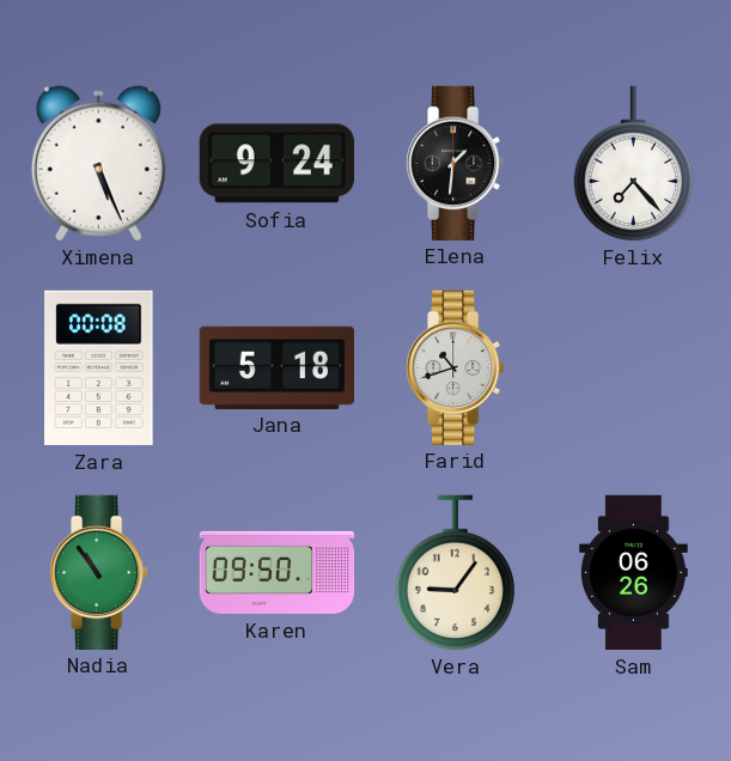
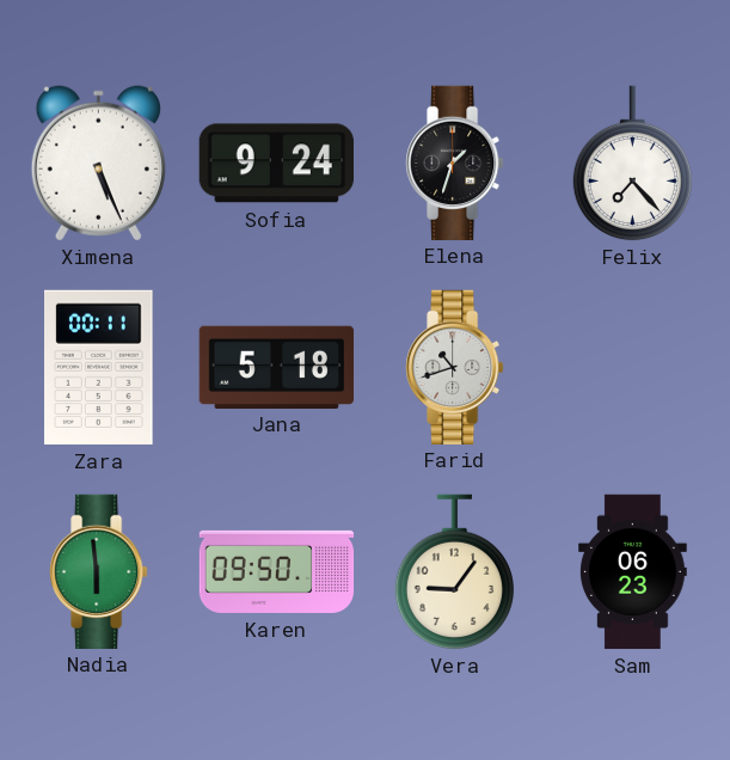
Elena: 1:31 -> 1:33 (455, 163)
Zara: 00:08 -> 00:11 (99, 367)
Nadia: 10:54 -> 5:59 (99, 571)
Sam: 06:26 -> 06:23 (633, 572)
